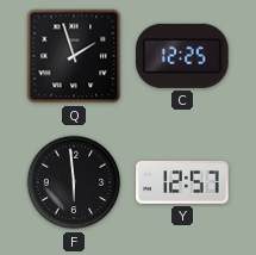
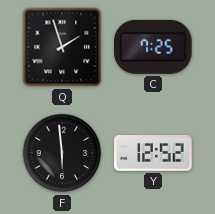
C: 12:25 -> 7:25 (154, 47)
Y: 12:57 -> 12:52 (153, 154)
